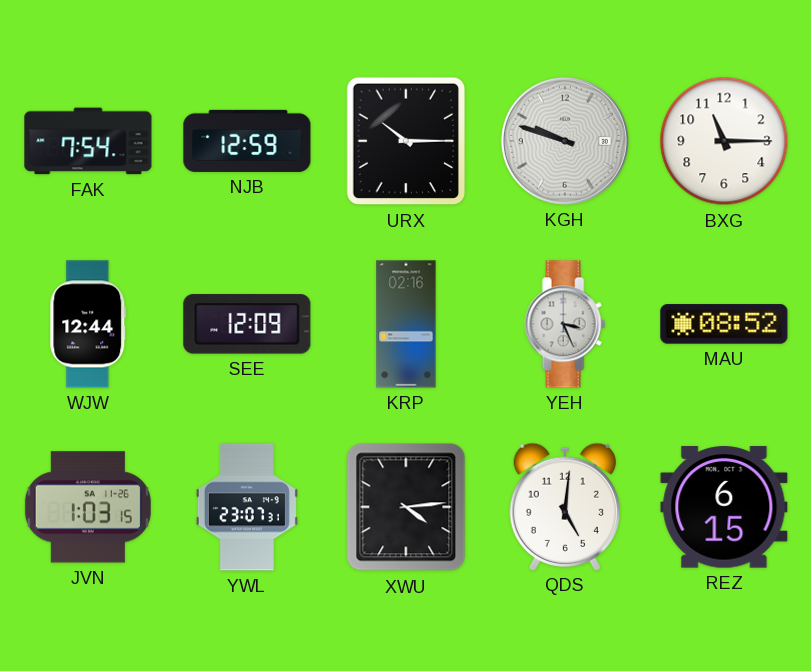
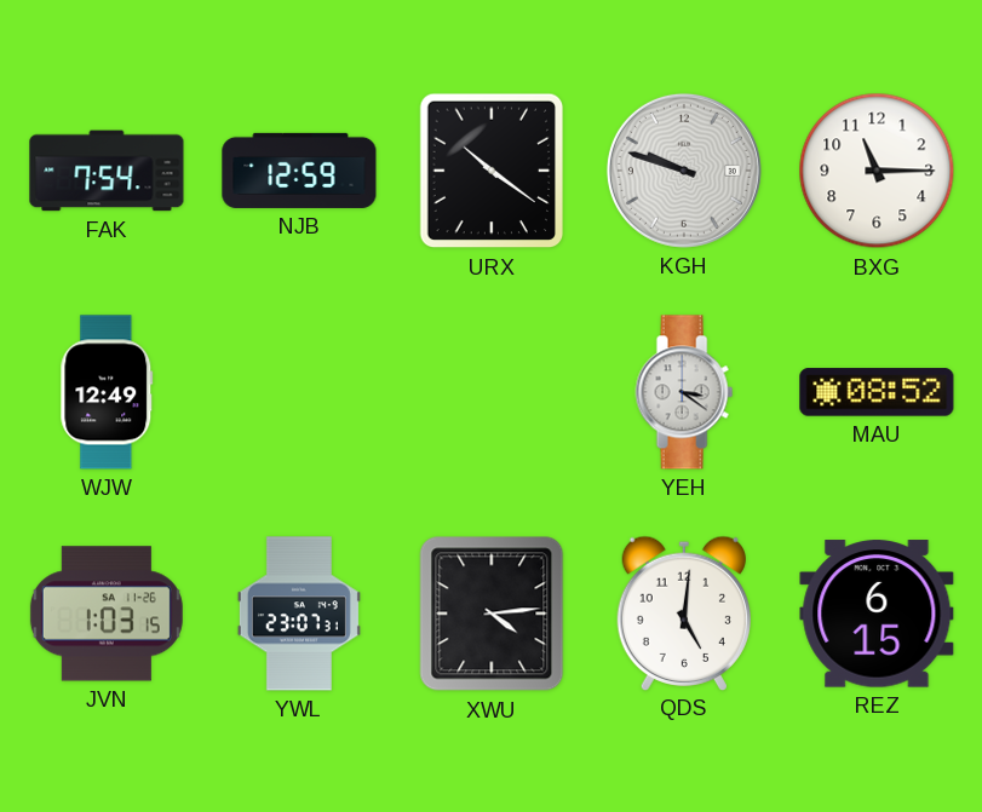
URX: 10:15 -> 10:21 (492, 171)
WJW: 12:44 -> 12:49 (107, 392)
SEE: 12:09 -> none (247, 324)
KRP: 02:16 -> none (406, 324)
YEH: 3:26 -> 3:21 (684, 392)
